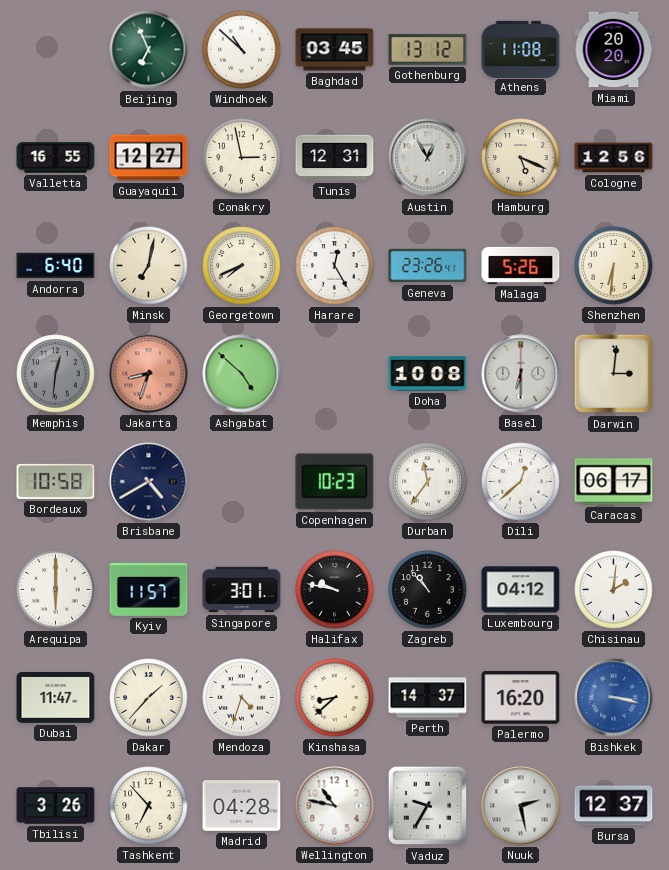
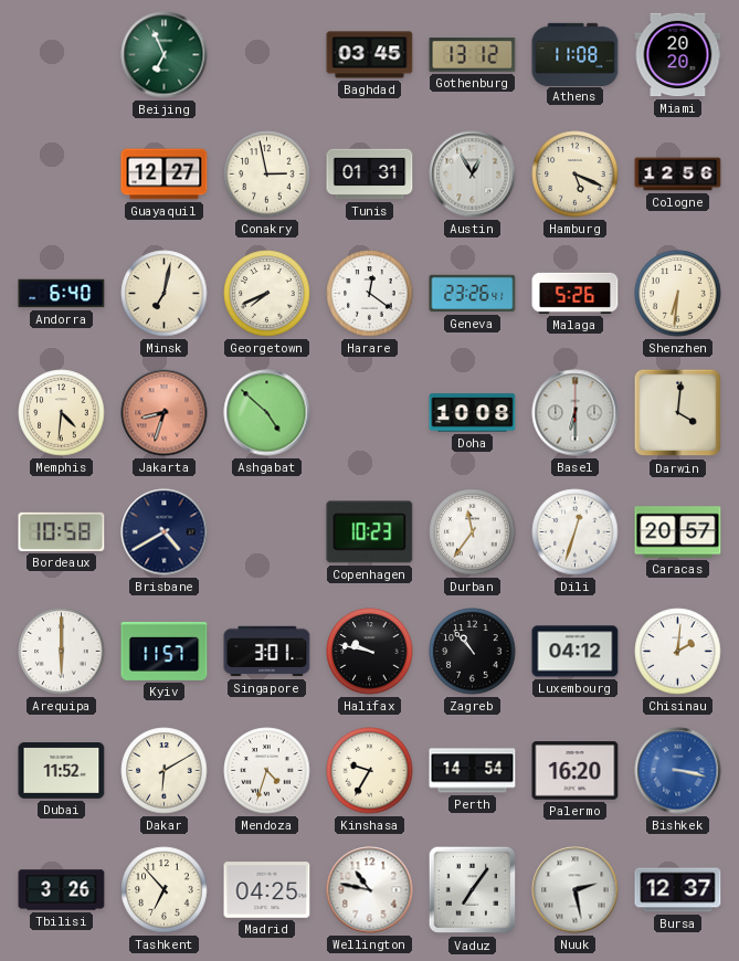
Windhoek: 10:52 -> none (242, 50)
Valletta: 16:55 -> none (56, 158)
Tunis: 12:31 -> 01:31 (370, 175)
Harare: 12:25 -> 12:21 (370, 294)
Memphis: 12:31 -> 4:31 (62, 413)
Memphis dial: grey -> cream (62, 413)
Darwin: 3:01 -> 4:01 (678, 413)
Dili: 12:38 -> 12:33 (576, 532)
Caracas: 06:17 -> 20:57 (678, 532)
Dubai: 11:47 -> 11:52 (62, 771)
Dakar: 1:37 -> 6:10 (165, 771)
Kinshasa: 8:38 -> 9:35 (370, 771)
Perth: 14:37 -> 14:54 (473, 771)
Madrid: 04:28 -> 04:25 (267, 890)
Vaduz: 9:35 -> 7:06 (473, 890)
